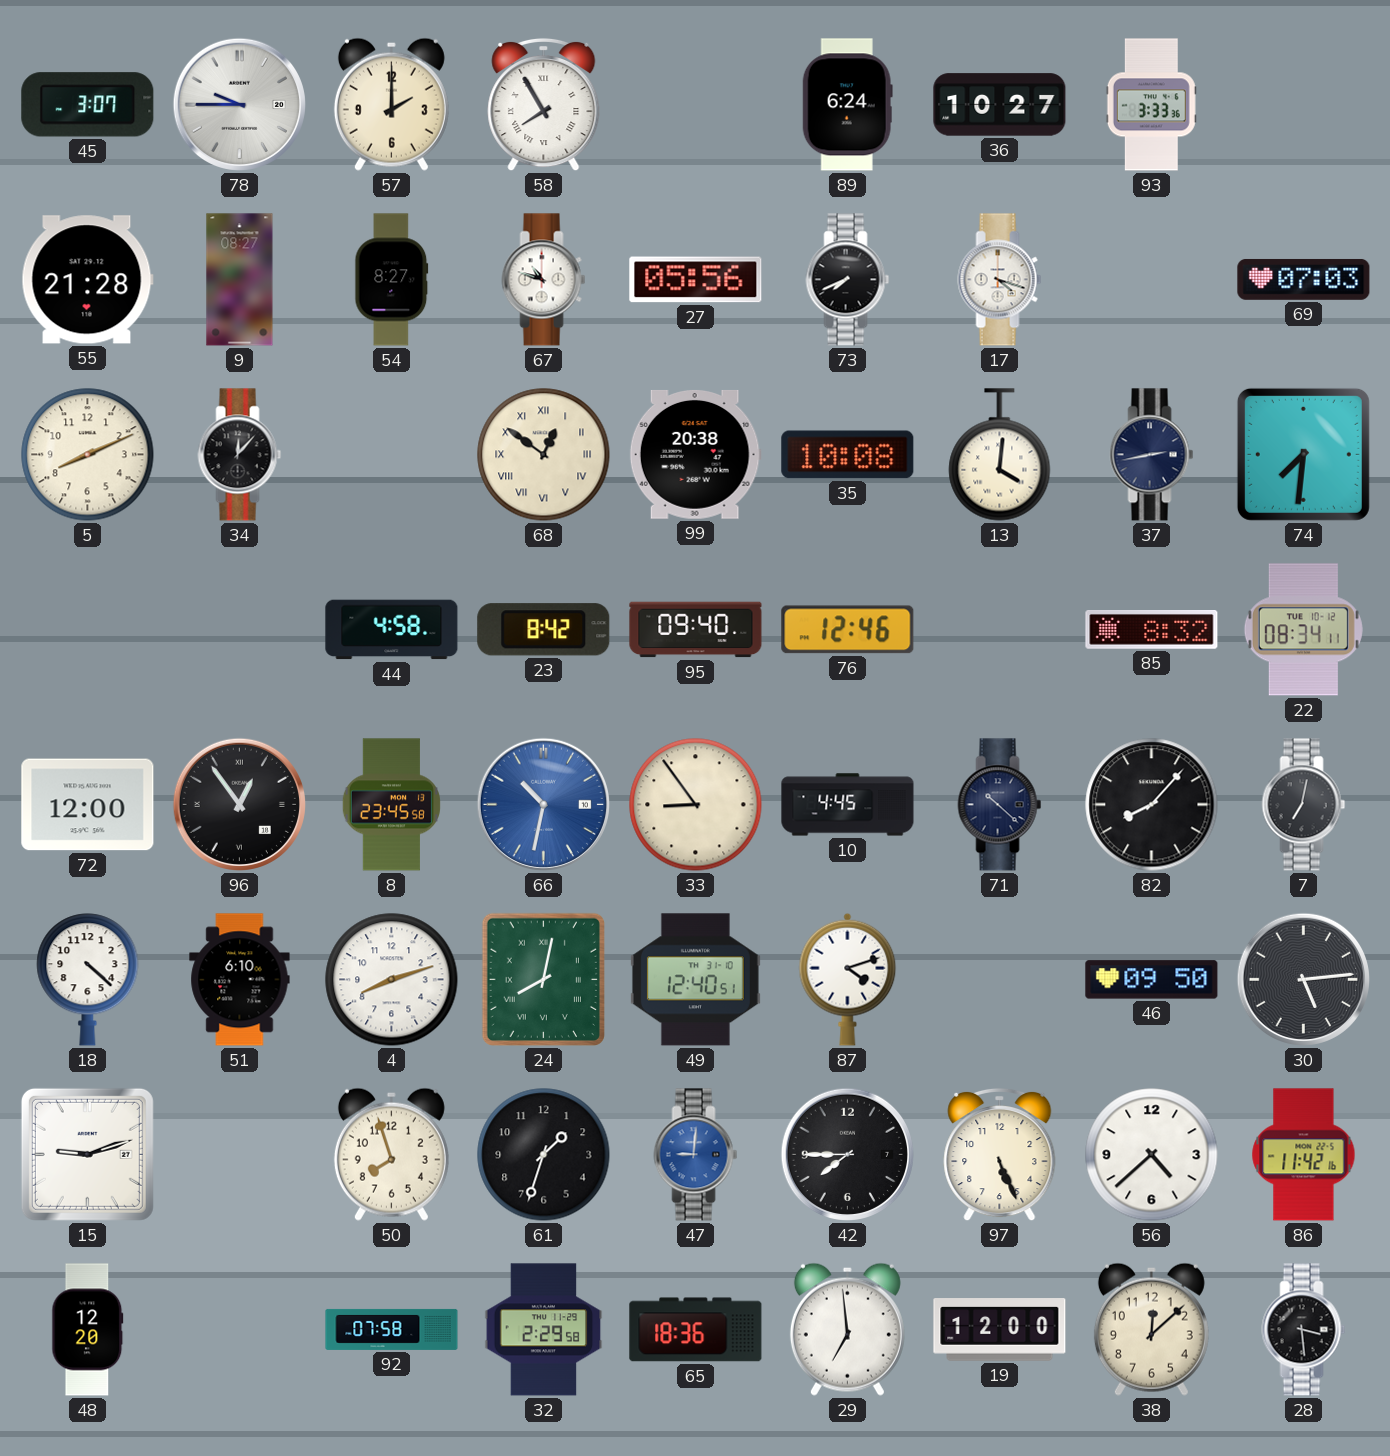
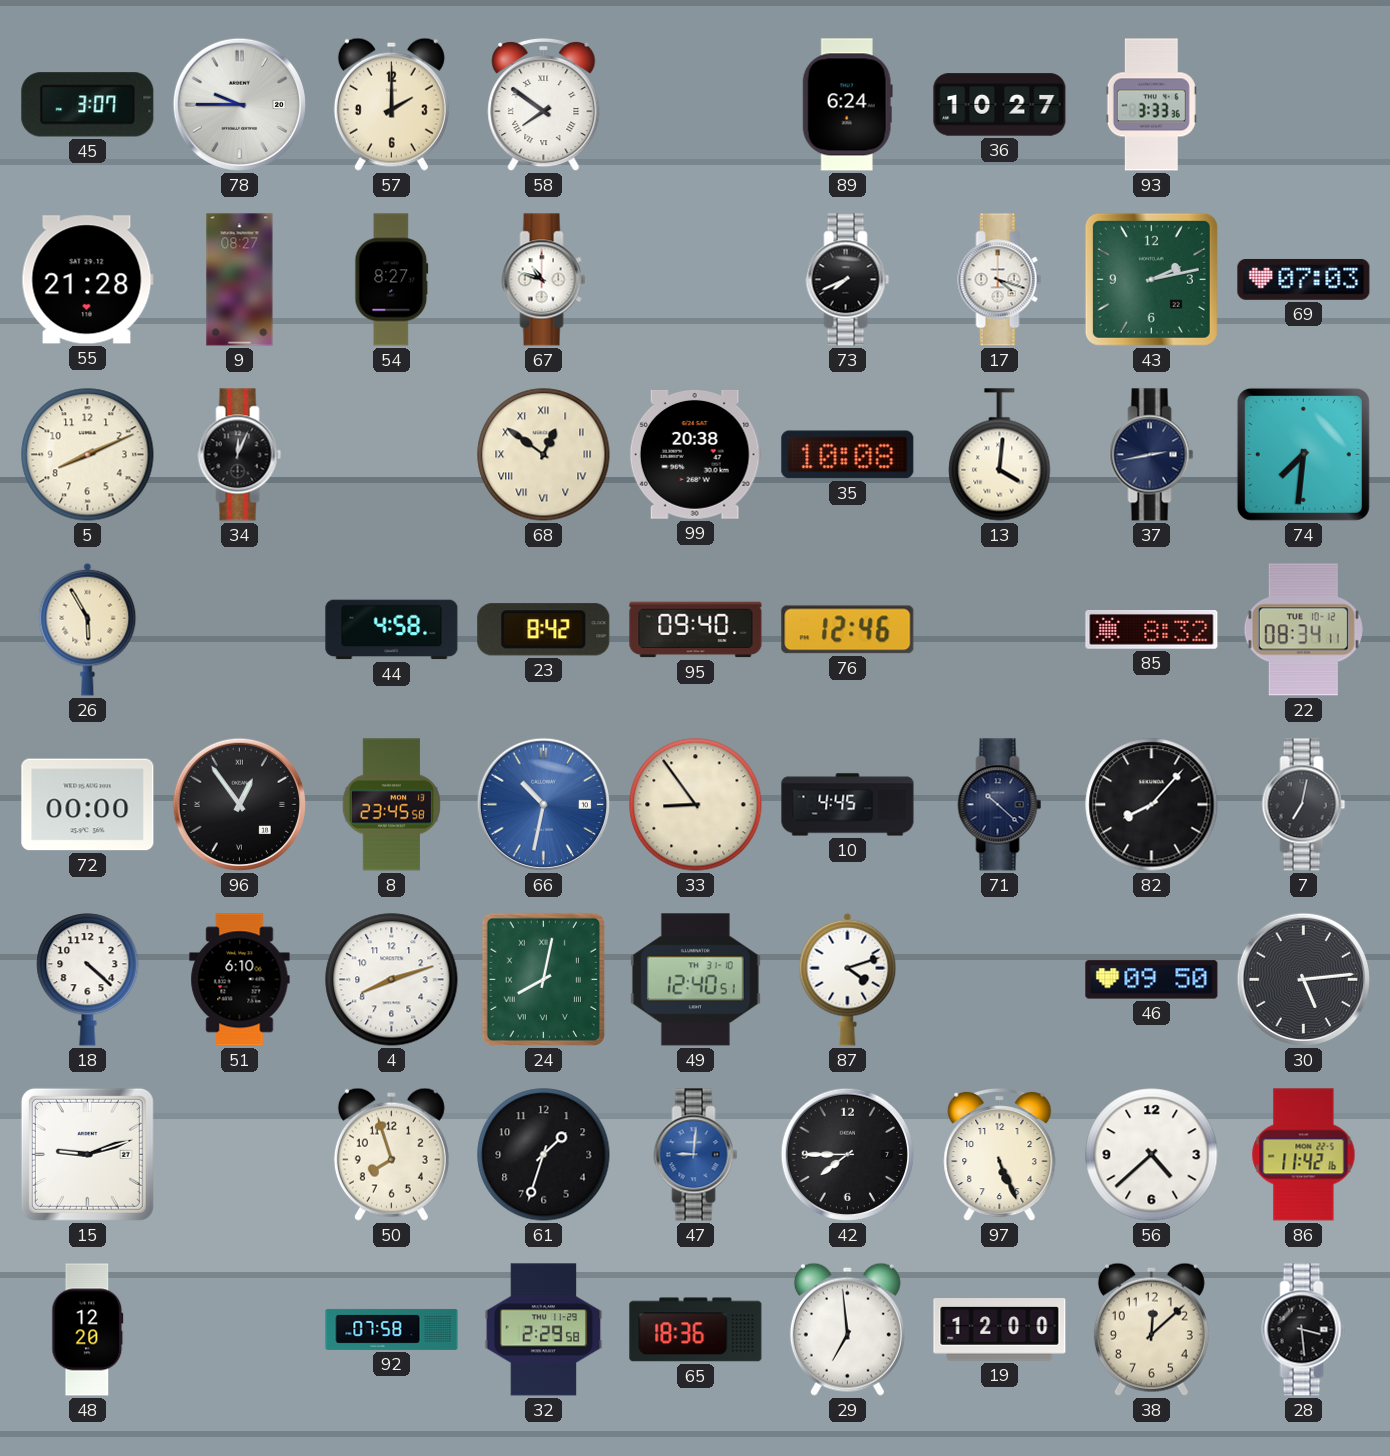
58: 7:55 -> 7:51 (544, 105)
27: 05:56 -> none (696, 280)
43: none -> 2:13 (1151, 279)
34: 12:07 -> 12:04 (240, 455)
26: none -> 5:55 (88, 629)
72: 12:00 -> 00:00 (88, 805)
